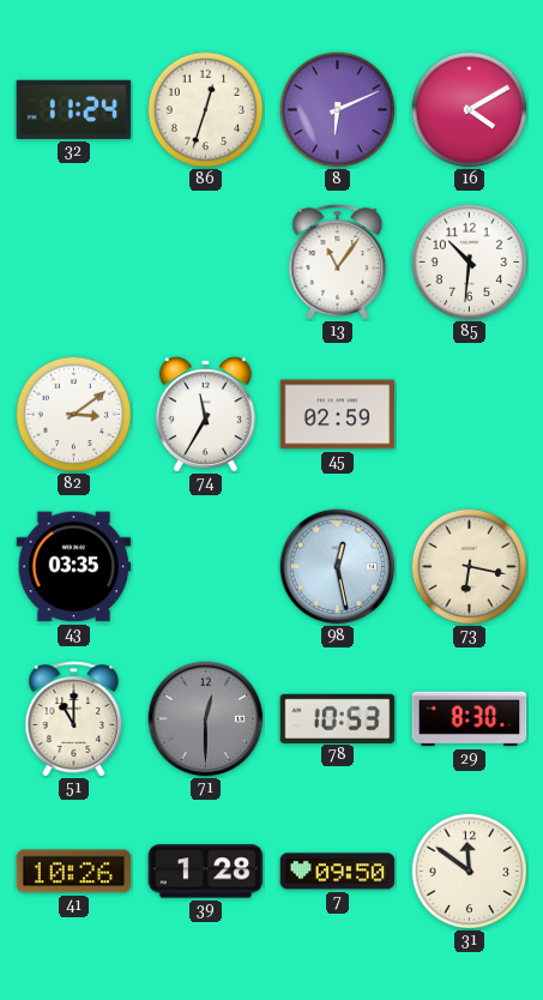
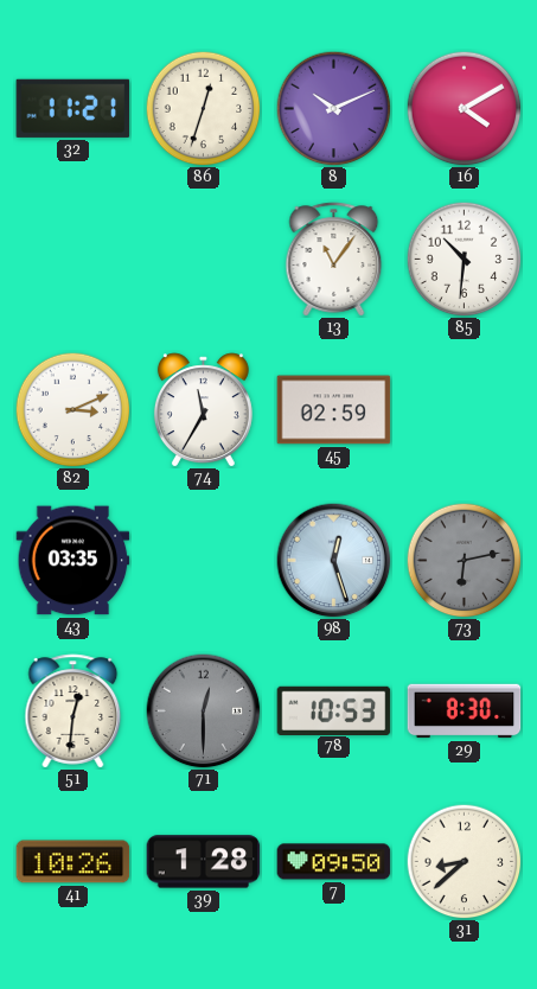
32: 11:24 -> 11:21 (73, 108)
8: 6:11 -> 10:11 (333, 108)
82: 3:09 -> 3:11 (72, 409)
98: 12:28 -> 12:27 (334, 561)
73: 6:17 -> 6:13 (464, 560)
73 dial: cream -> grey (464, 560)
51: 11:00 -> 12:31 (73, 712)
31: 11:51 -> 8:38 (464, 861)
